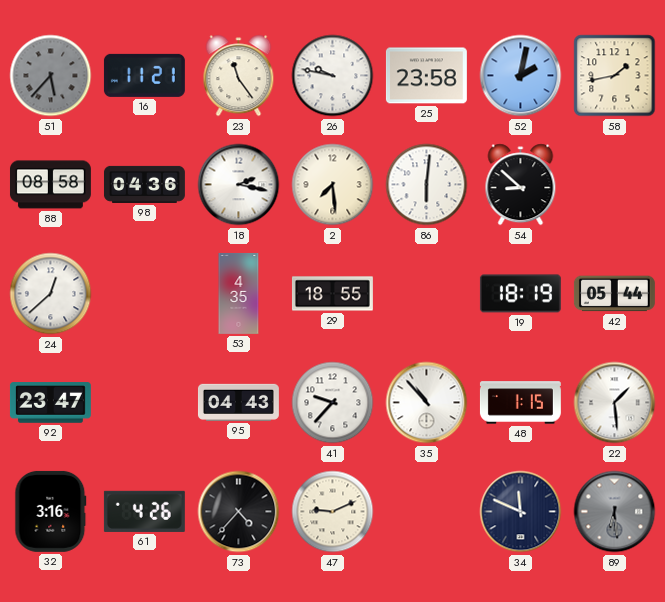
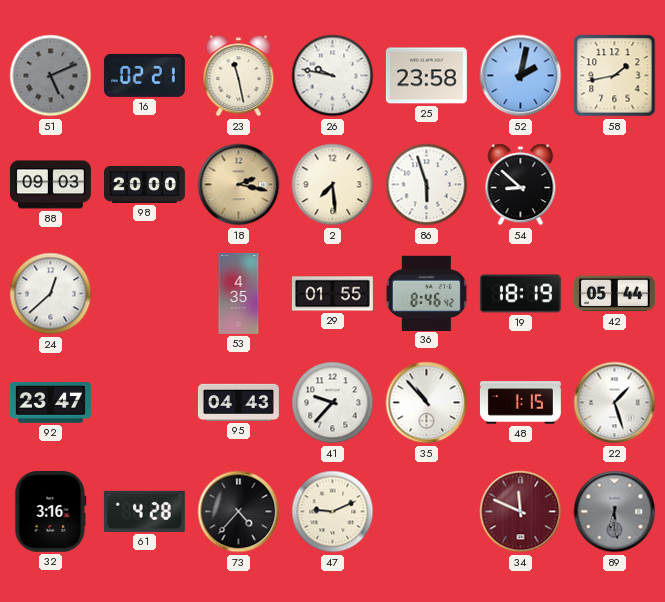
51: 5:37 -> 5:11 (51, 76)
16: 11:21 -> 02:21 (144, 75)
23: 11:24 -> 11:28 (239, 76)
88: 08:58 -> 09:03 (50, 185)
98: 04:36 -> 20:00 (144, 184)
18 dial: white -> champagne (239, 185)
86: 6:01 -> 5:57 (427, 185)
29: 18:55 -> 01:55 (332, 294)
36: none -> 8:46 (426, 293)
22: 1:29 -> 1:27 (615, 403)
61: 4:26 -> 4:28 (144, 511)
34 dial: navy -> burgundy (521, 512)
